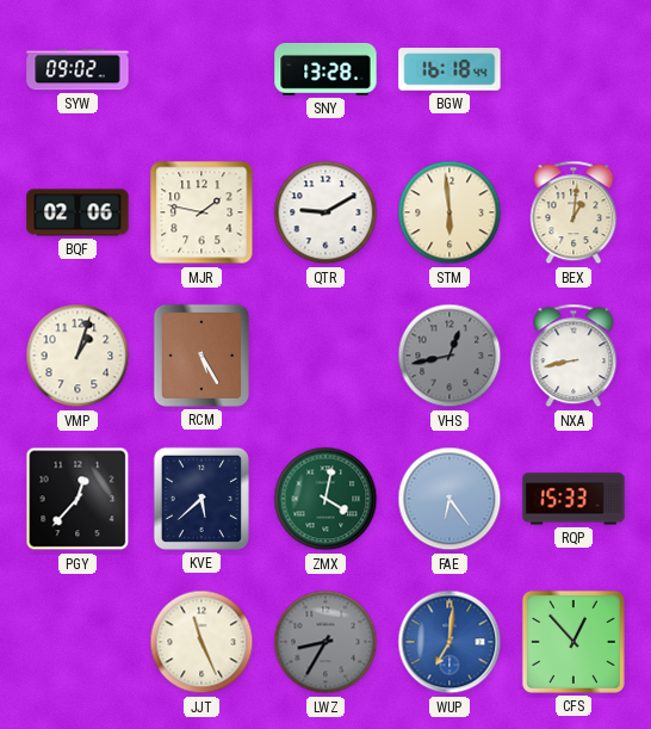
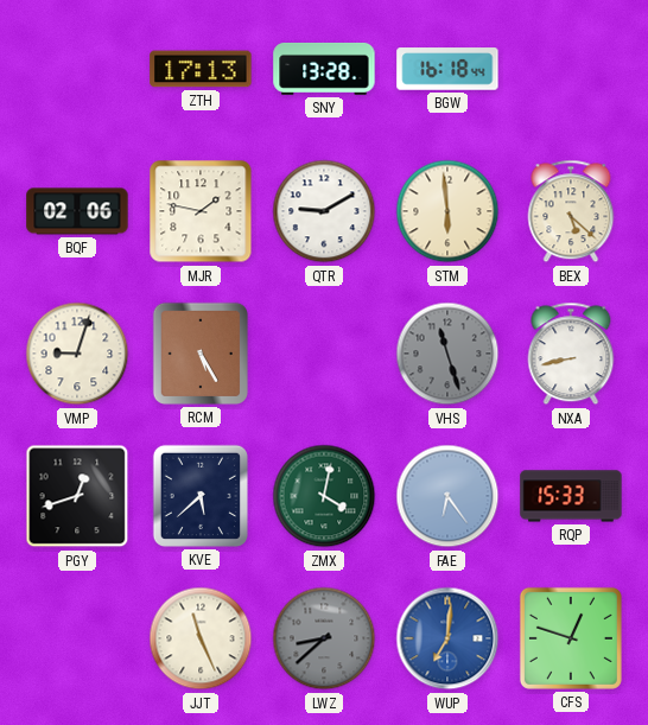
SYW: 09:02 -> none (77, 69)
ZTH: none -> 17:13 (201, 69)
BEX: 1:01 -> 5:22 (571, 211)
VMP: 1:03 -> 9:03 (77, 354)
VHS: 12:43 -> 11:27 (447, 354)
PGY: 12:37 -> 12:42 (77, 496)
LWZ: 8:35 -> 8:38 (324, 638)
CFS: 12:53 -> 12:48 (571, 638)
